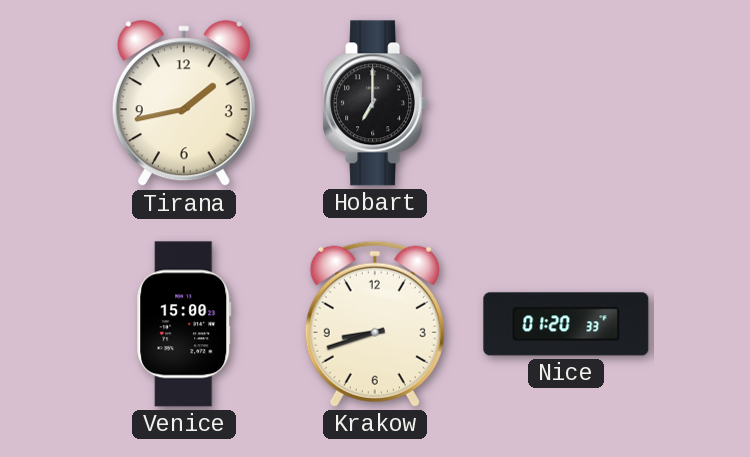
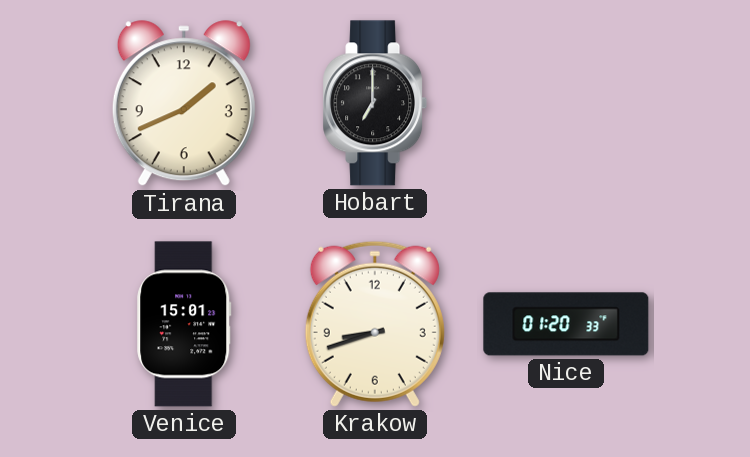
Tirana: 1:43 -> 1:41 (184, 104)
Venice: 15:00 -> 15:01 (184, 324)
